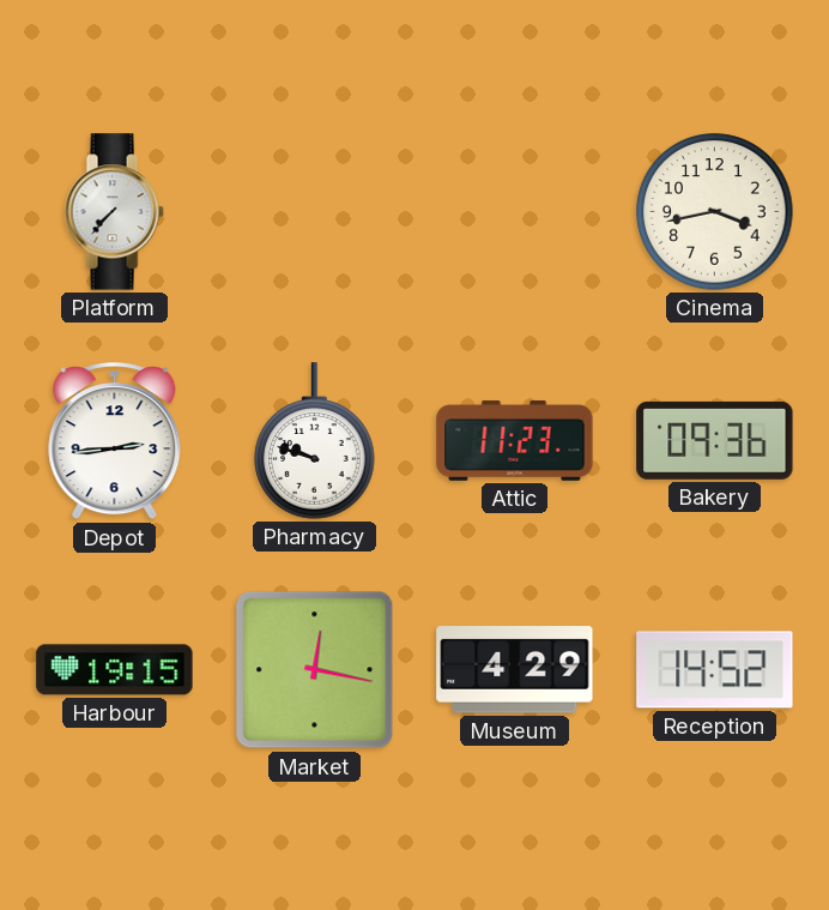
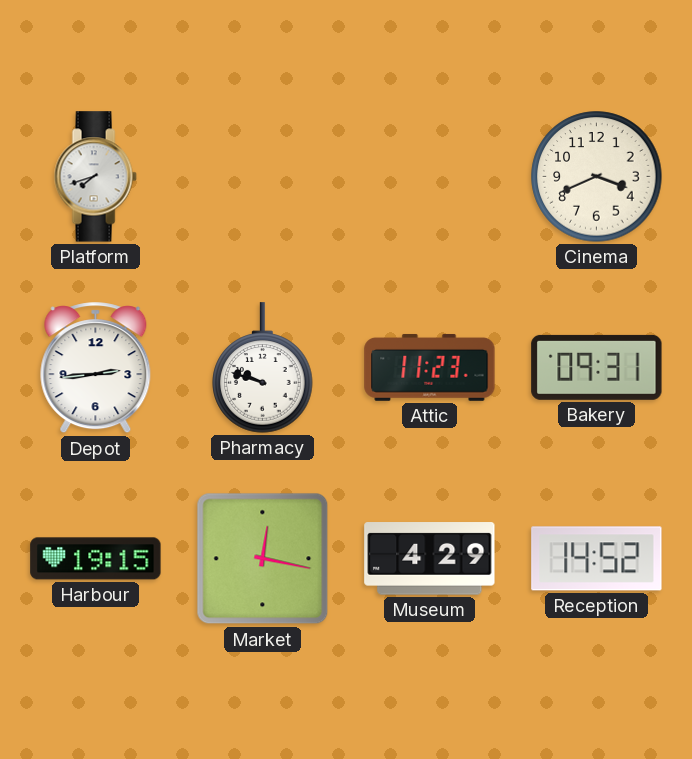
Platform: 7:37 -> 7:42 (95, 177)
Cinema: 3:43 -> 3:41 (597, 177)
Bakery: 09:36 -> 09:31 (597, 367)
